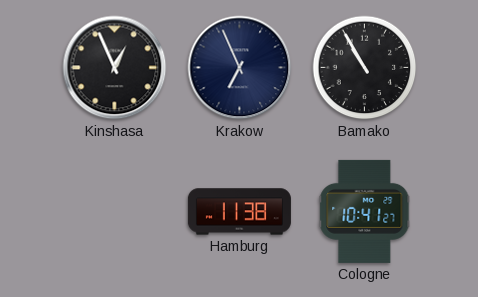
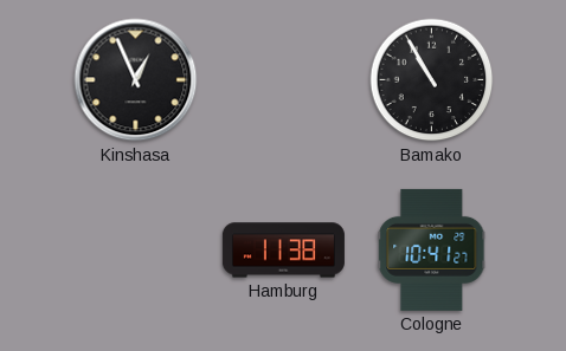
Krakow: 6:56 -> none (240, 68)
